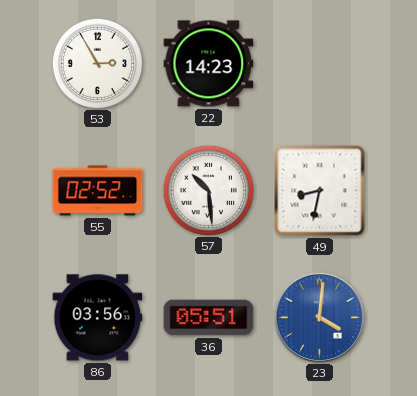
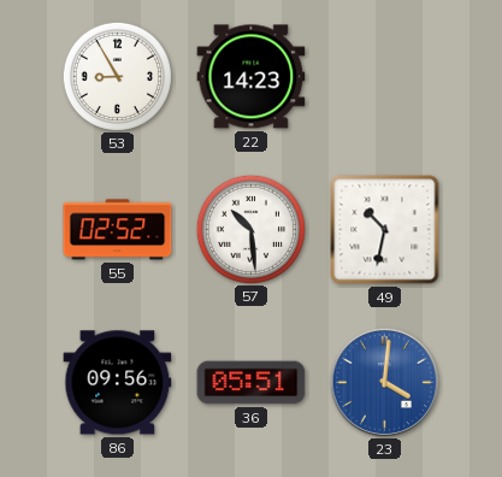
53: 2:55 -> 8:55 (117, 76)
49: 8:32 -> 10:32 (385, 230)
86: 03:56 -> 09:56 (118, 383)
